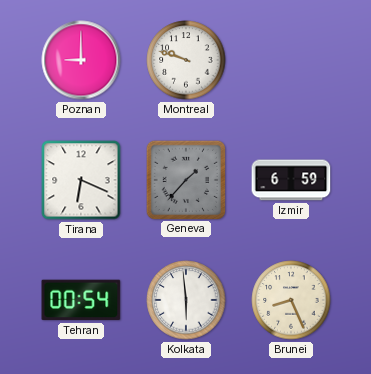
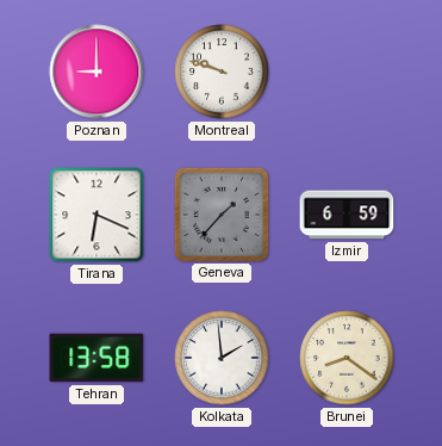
Tehran: 00:54 -> 13:58 (97, 358)
Kolkata: 5:59 -> 1:59 (222, 358)
Brunei: 8:26 -> 8:21 (347, 358)
